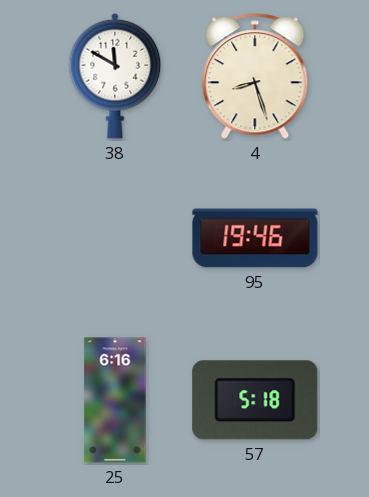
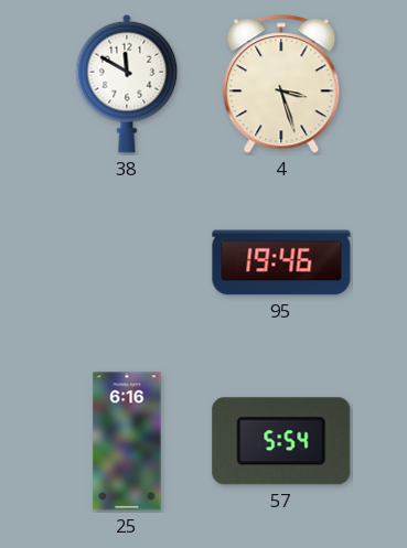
4: 8:27 -> 3:27 (281, 85)
57: 5:18 -> 5:54 (281, 441)
